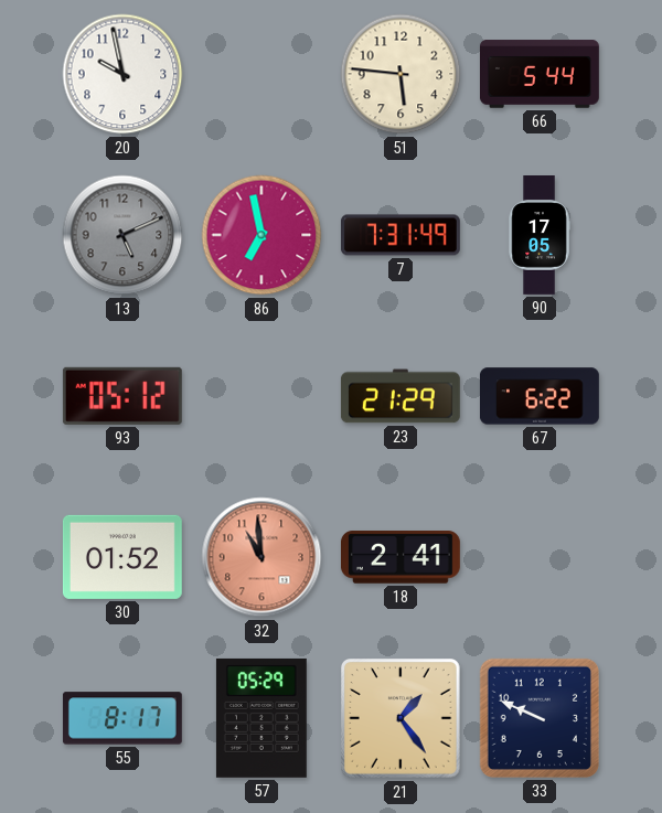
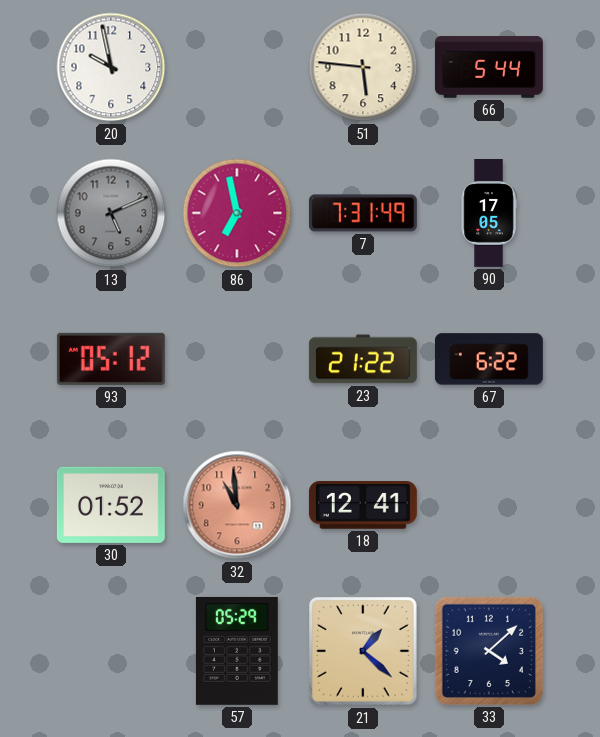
23: 21:29 -> 21:22 (363, 359)
18: 2:41 -> 12:41 (363, 505)
55: 8:17 -> none (122, 718)
21: 1:24 -> 1:22 (364, 652)
33: 9:49 -> 4:08 (489, 651)
